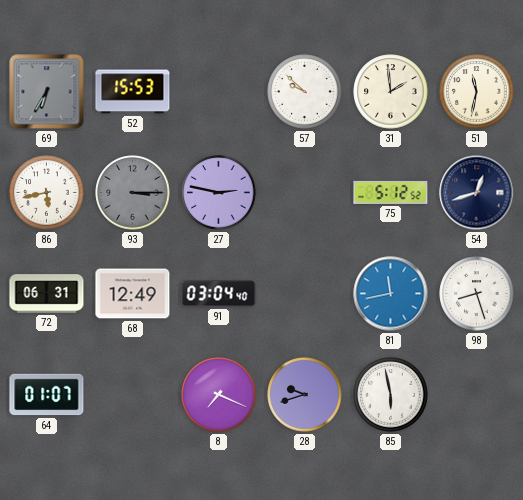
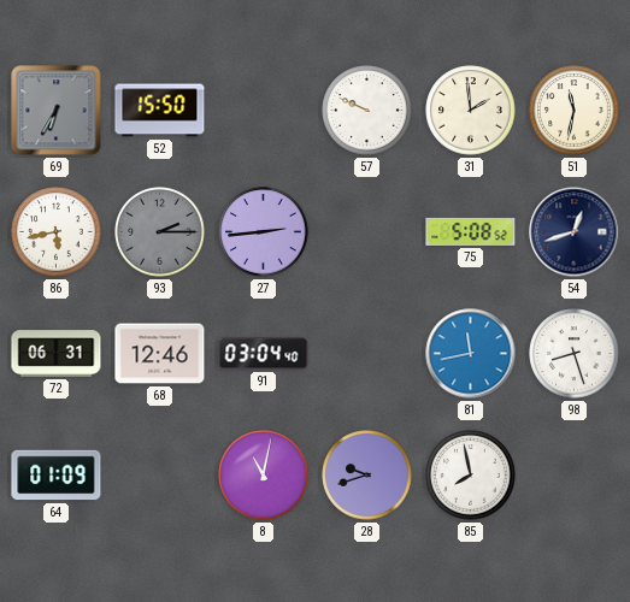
52: 15:53 -> 15:50 (160, 111)
57: 9:52 -> 9:49 (367, 111)
93: 3:15 -> 2:15 (160, 232)
27: 2:47 -> 2:44 (264, 232)
75: 5:12 -> 5:08 (471, 231)
68: 12:49 -> 12:46 (160, 354)
64: 01:07 -> 01:09 (57, 476)
8: 7:19 -> 11:02 (264, 476)
85: 5:58 -> 7:58 (471, 476)
